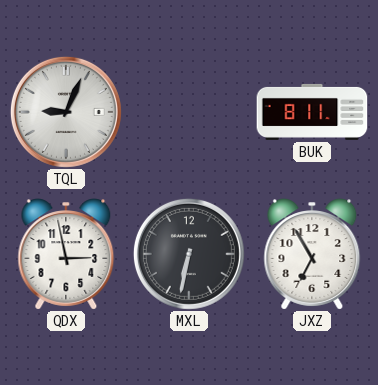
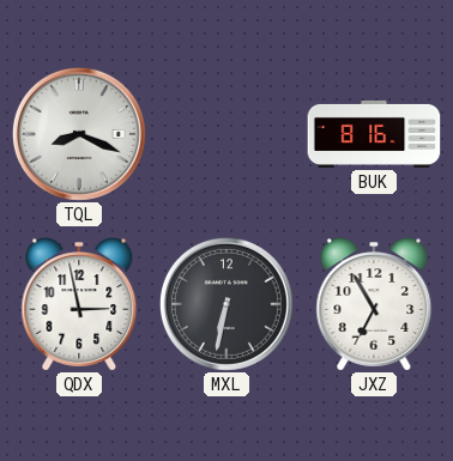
TQL: 9:04 -> 8:19 (79, 134)
BUK: 8:11 -> 8:16 (374, 134)
